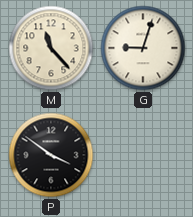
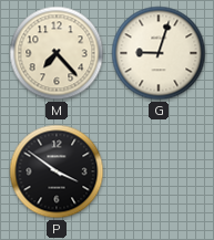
M: 11:23 -> 7:23 (57, 53)
